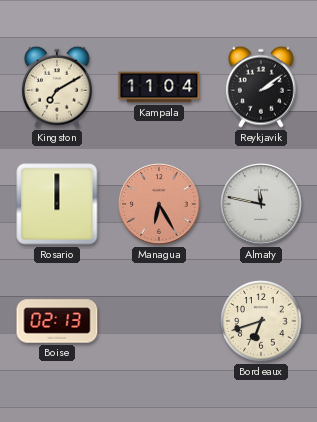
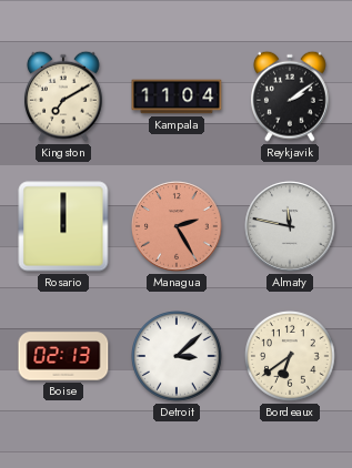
Managua: 6:25 -> 2:25 (177, 226)
Detroit: none -> 3:08 (178, 357)
Bordeaux: 6:42 -> 6:39 (291, 357)
